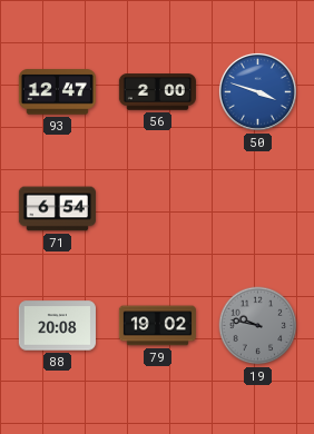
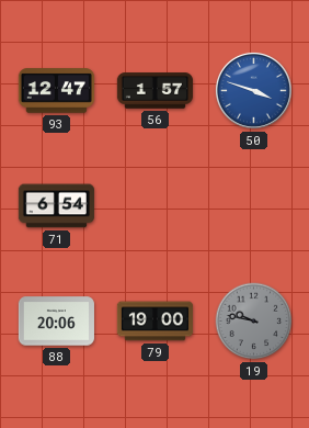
56: 2:00 -> 1:57 (154, 91)
88: 20:08 -> 20:06 (56, 322)
79: 19:02 -> 19:00 (154, 322)
